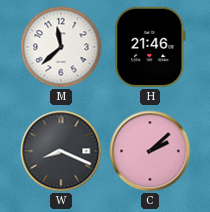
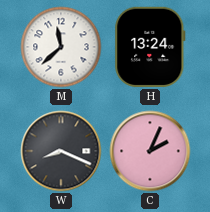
H: 21:46 -> 13:24 (150, 47)
C: 2:08 -> 2:04 (150, 151)
